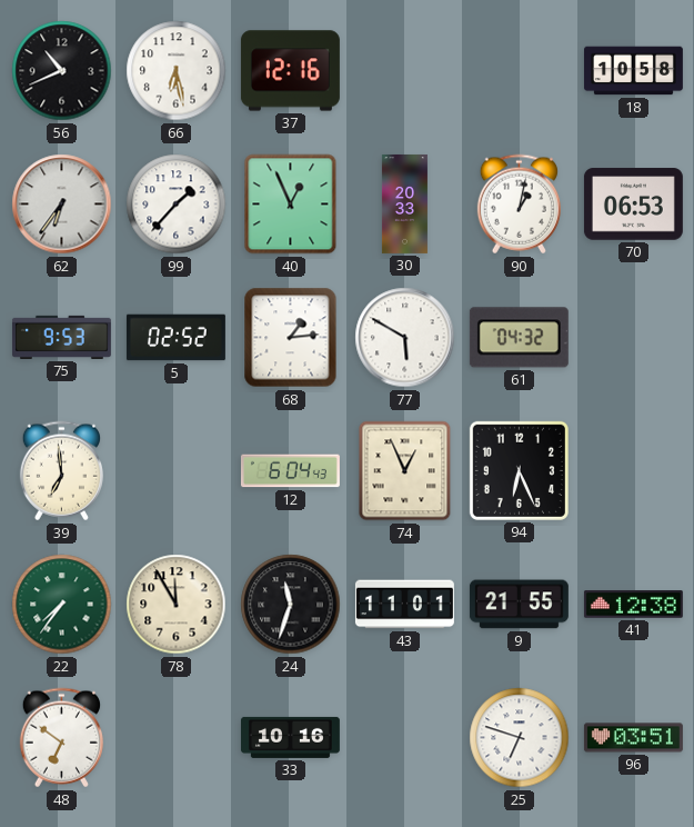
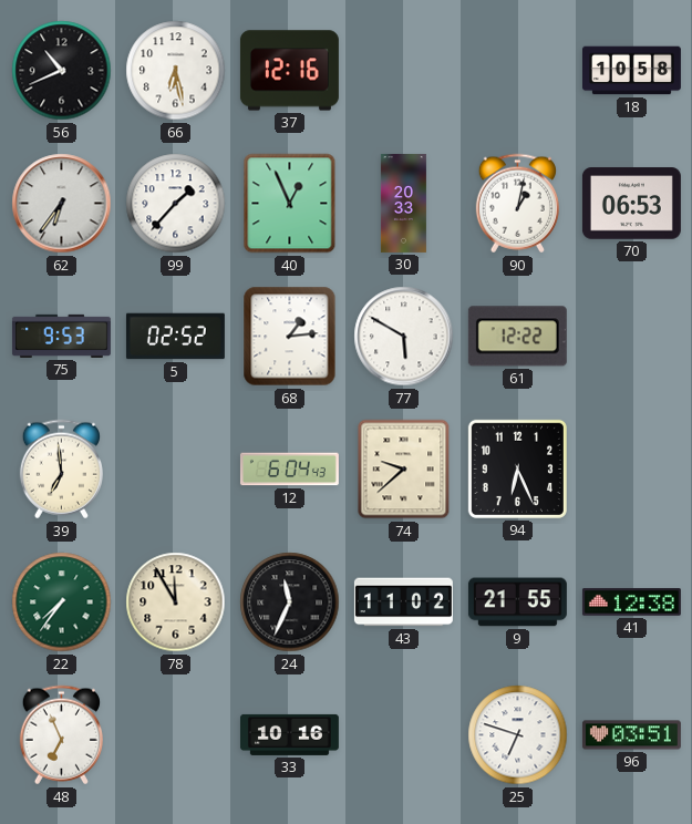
61: 04:32 -> 12:22 (517, 337)
74: 12:56 -> 9:38 (404, 470)
24: 11:33 -> 11:34 (290, 602)
43: 11:01 -> 11:02 (403, 602)
48: 6:51 -> 6:56 (61, 735)
